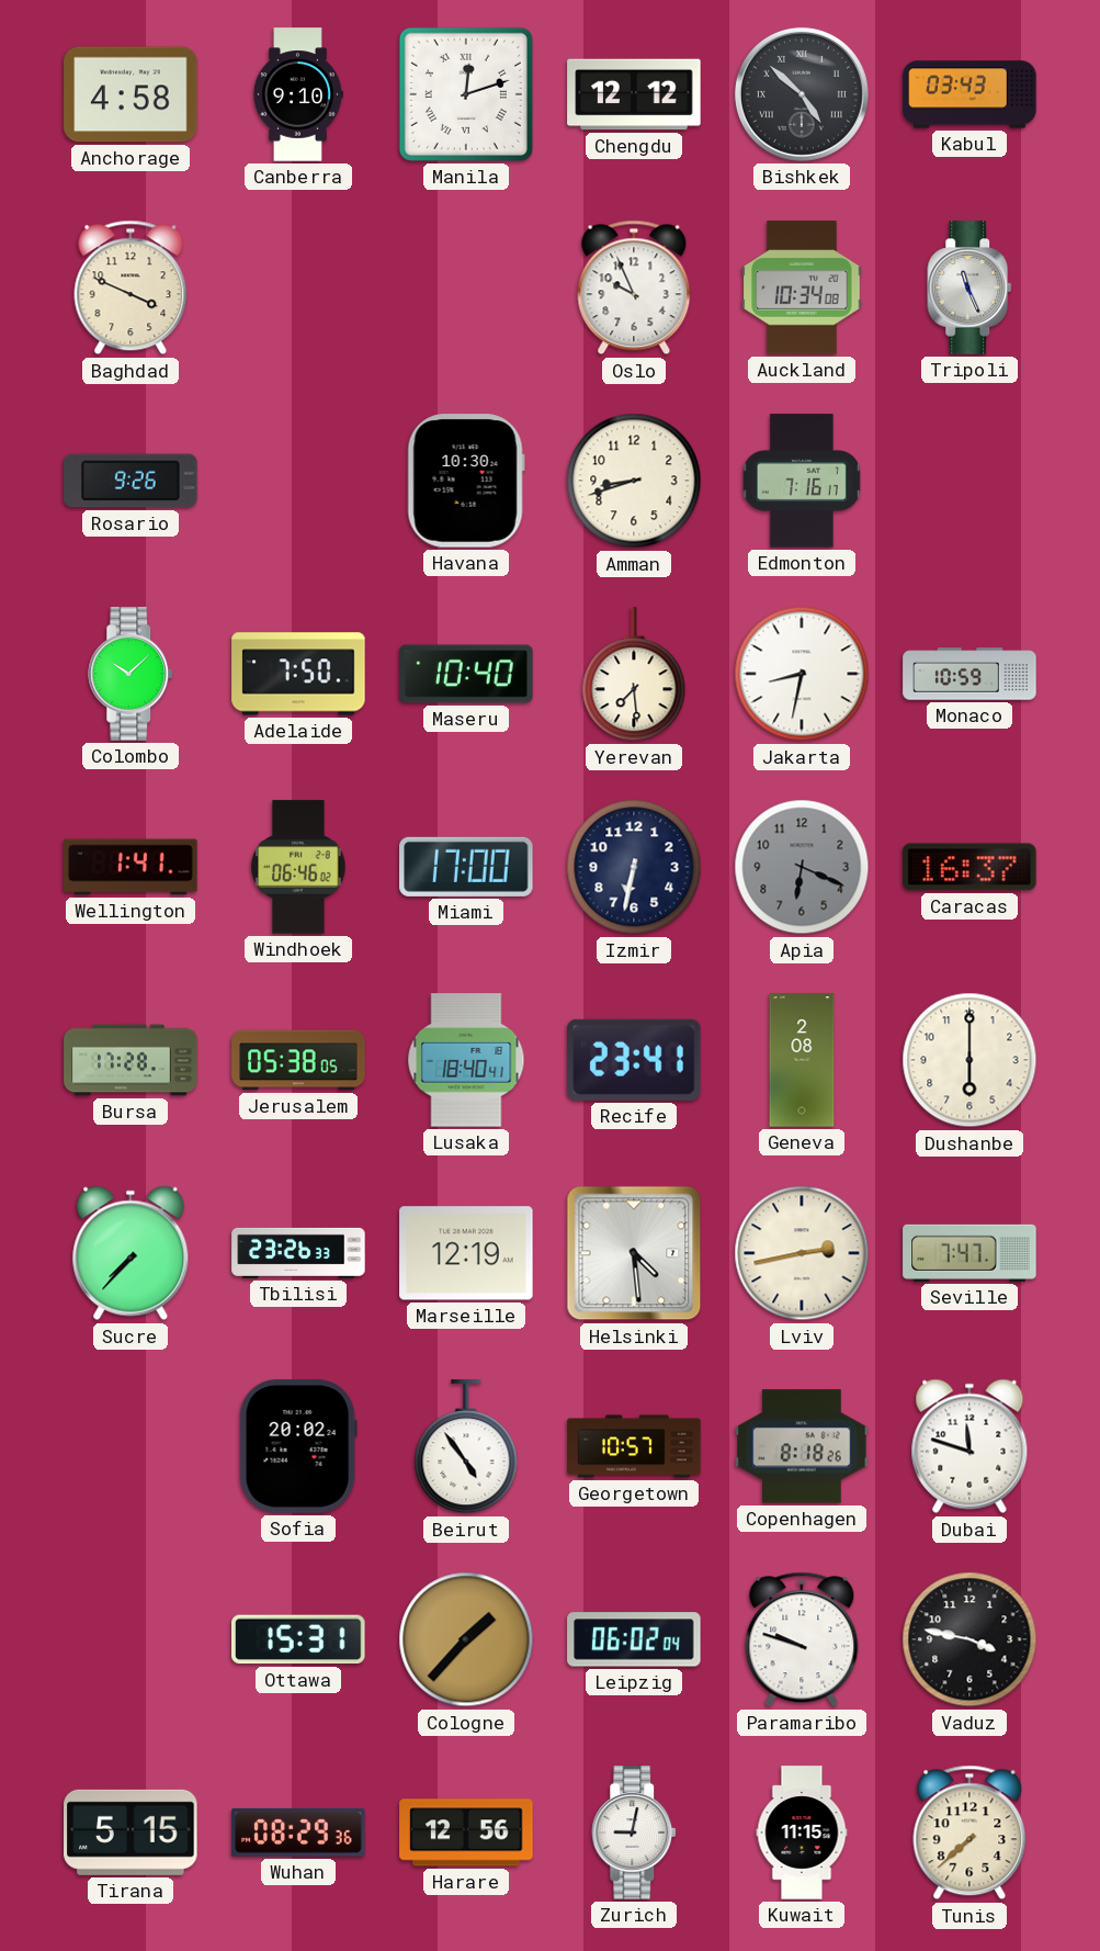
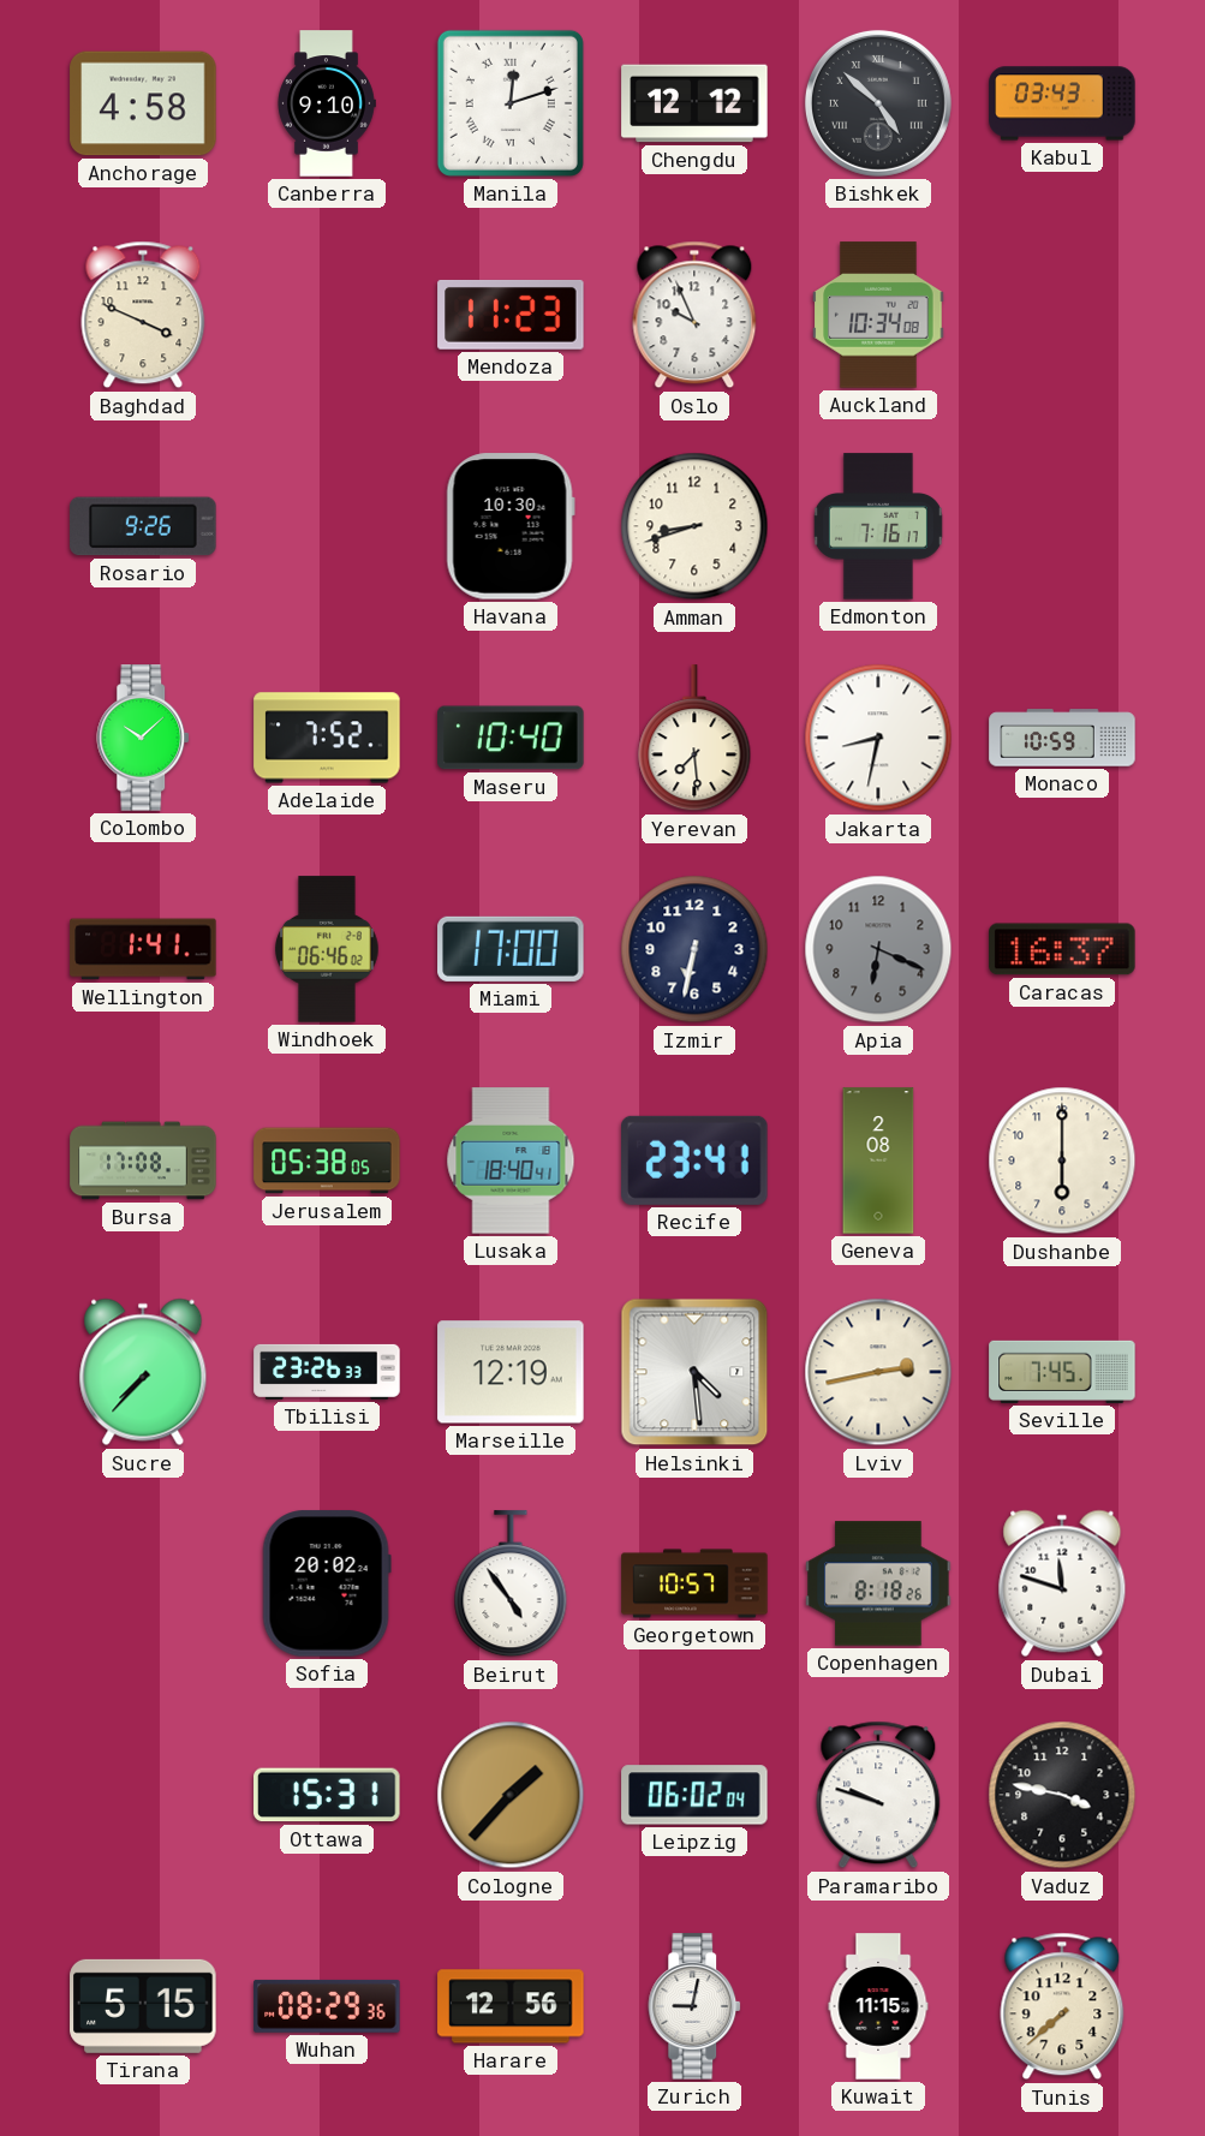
Mendoza: none -> 11:23 (511, 315)
Tripoli: 11:26 -> none (971, 287)
Adelaide: 7:50 -> 7:52 (327, 738)
Bursa: 17:28 -> 17:08 (143, 1161)
Seville: 7:47 -> 7:45 (1062, 1372)
